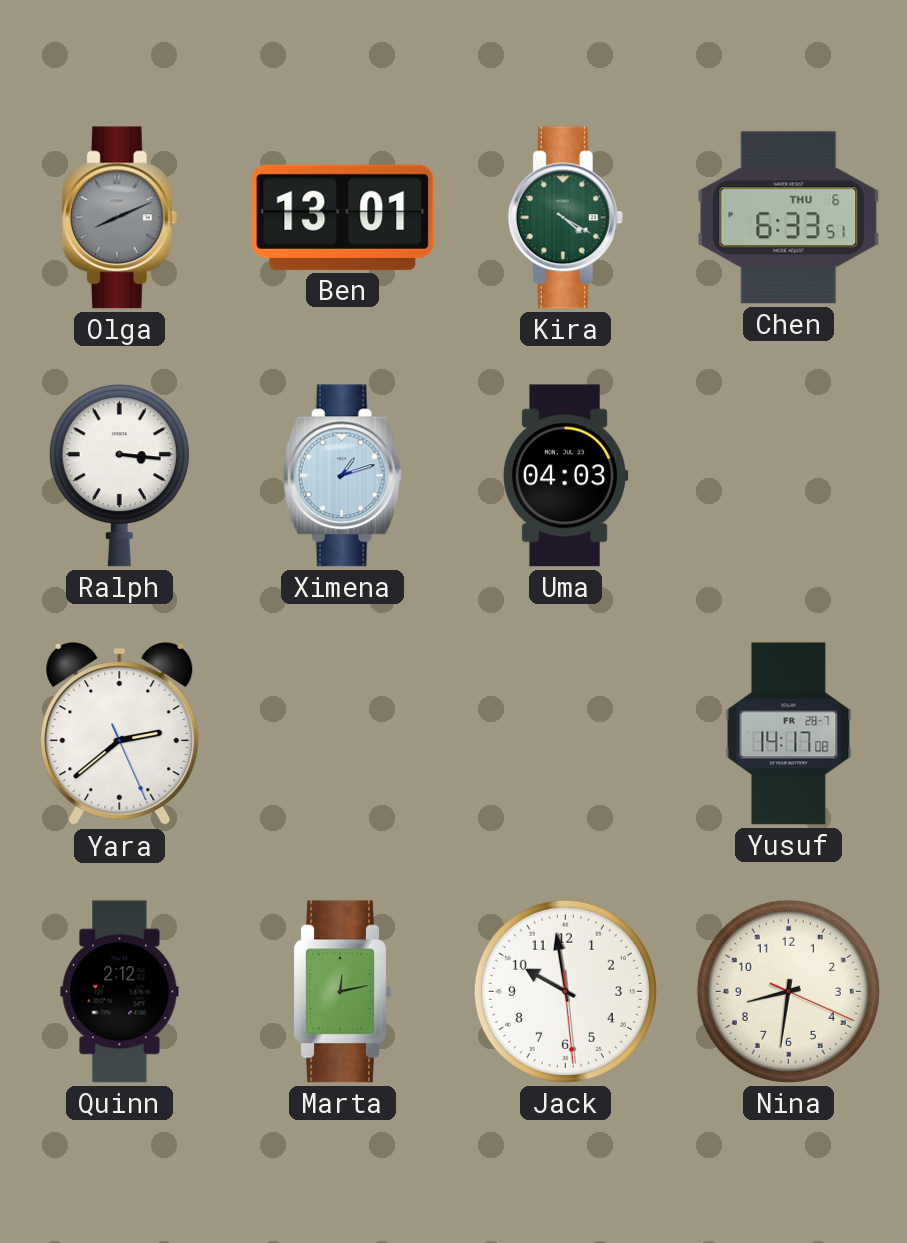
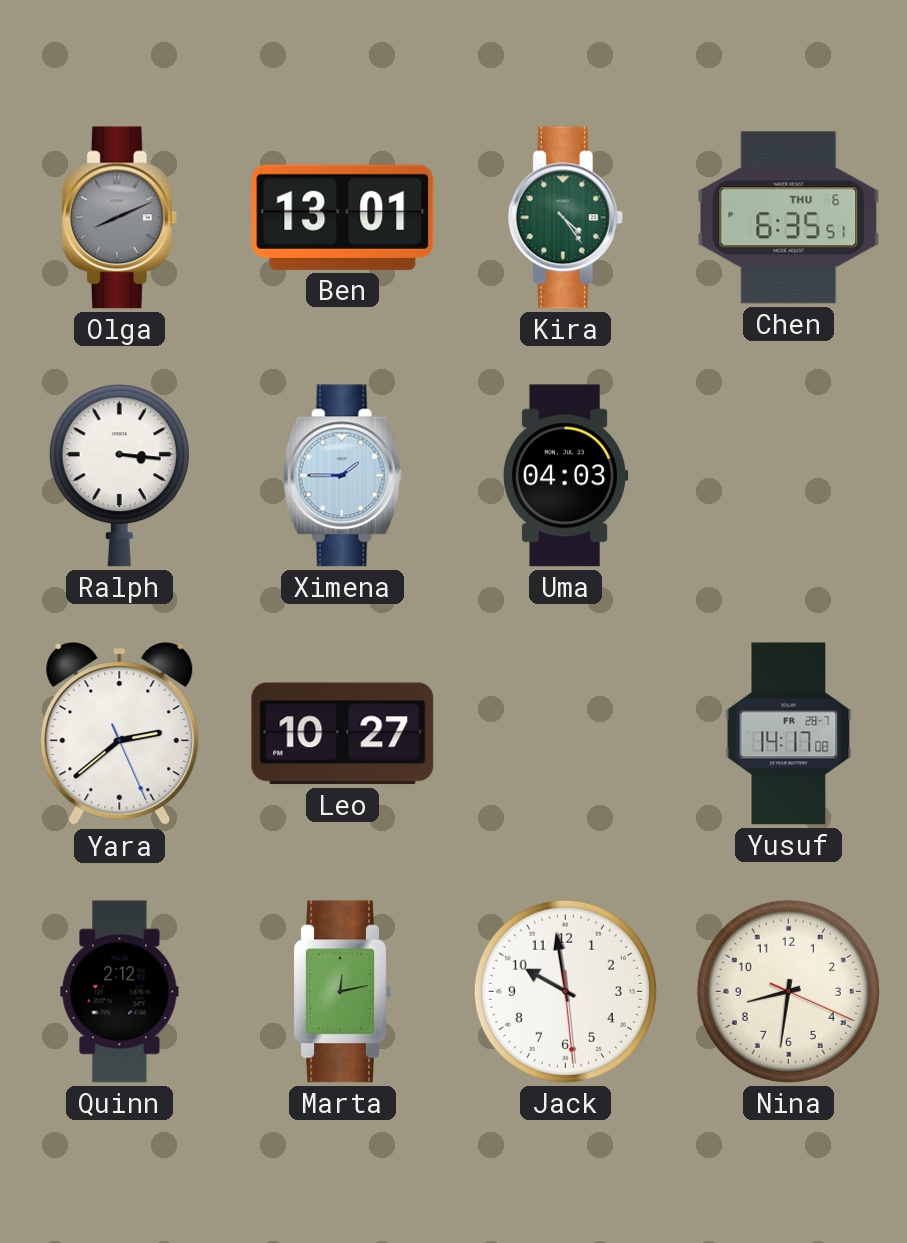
Kira: 4:20 -> 4:24 (565, 218)
Chen: 6:33 -> 6:35 (789, 218)
Ximena: 1:12 -> 1:45 (342, 476)
Leo: none -> 10:27 (343, 734)
